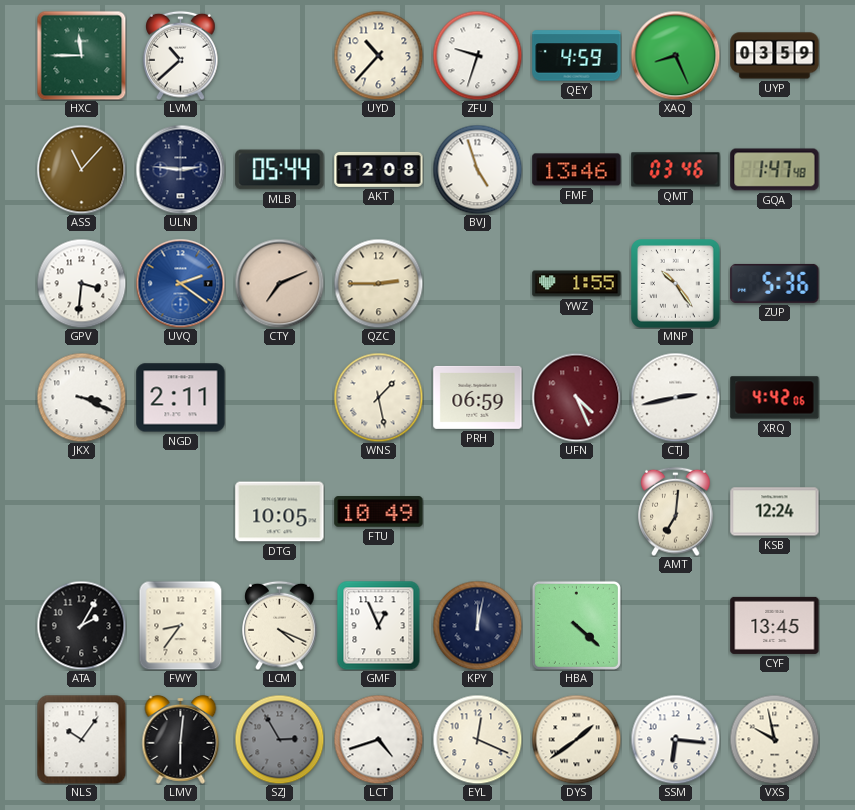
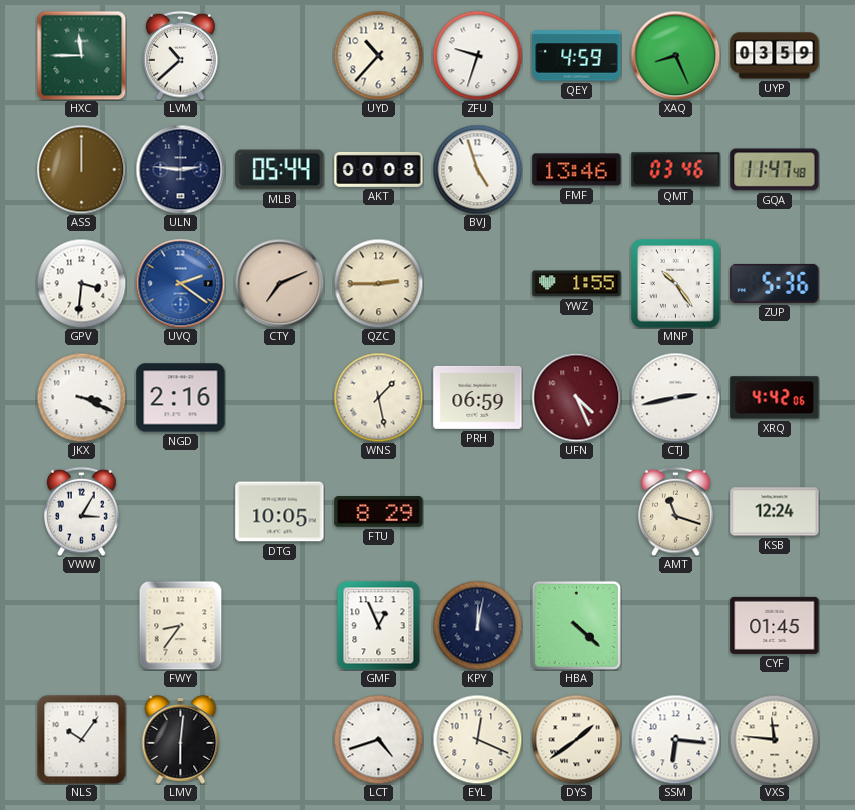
ASS: 11:07 -> 12:00 (81, 169)
AKT: 12:08 -> 00:08 (379, 169)
GQA: 1:47 -> 11:47 (775, 170)
NGD: 2:11 -> 2:16 (181, 398)
VWW: none -> 3:05 (82, 511)
FTU: 10:49 -> 8:29 (379, 512)
AMT: 7:01 -> 11:18 (676, 511)
ATA: 2:05 -> none (81, 625)
LCM: 4:19 -> none (280, 625)
CYF: 13:45 -> 01:45 (775, 625)
SZJ: 2:55 -> none (279, 739)
VXS: 9:58 -> 11:46 (774, 739)
